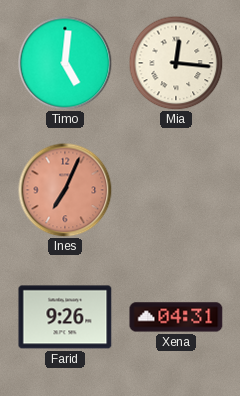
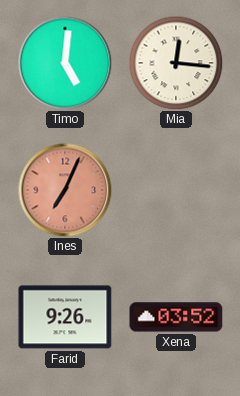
Xena: 04:31 -> 03:52 (176, 317)
